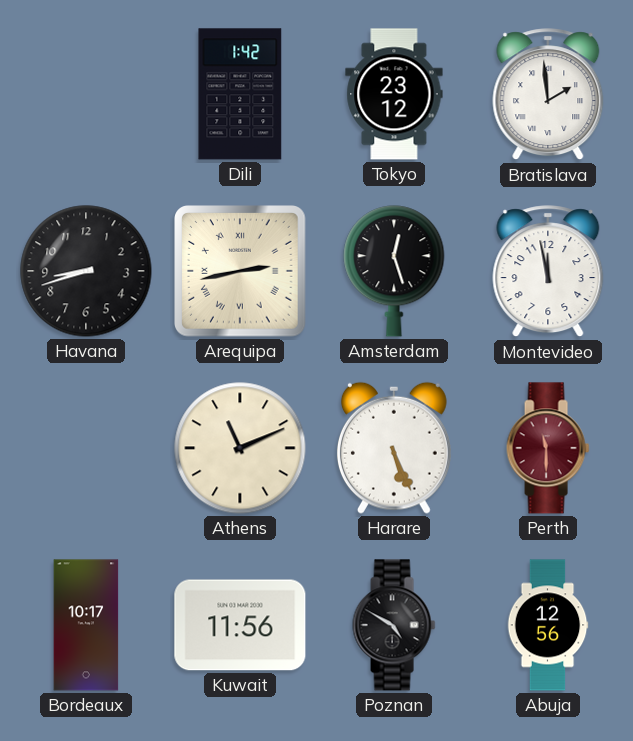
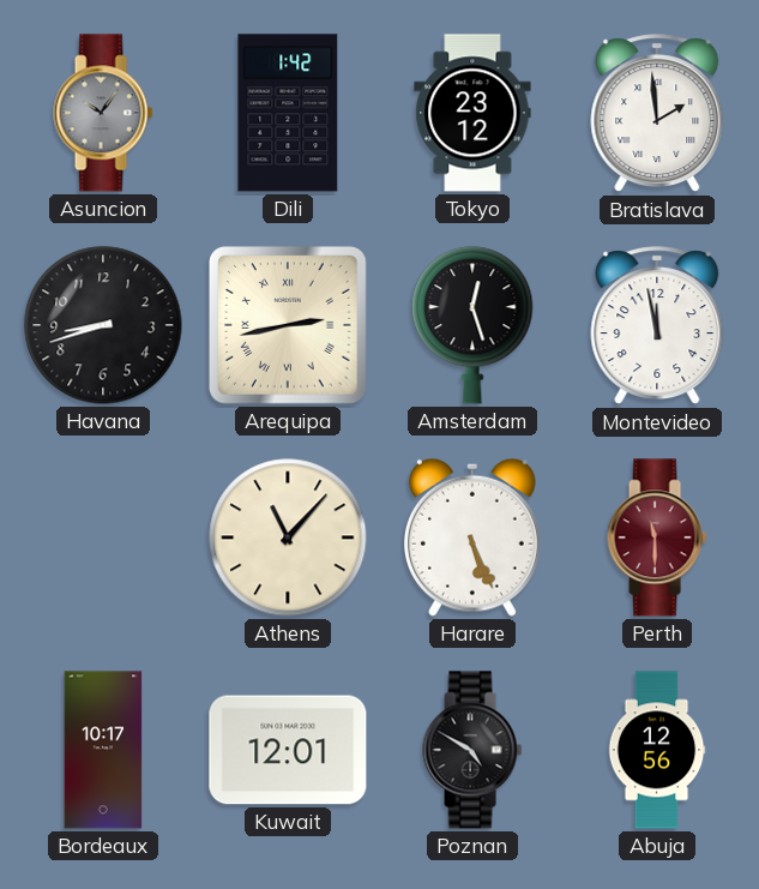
Asuncion: none -> 10:06 (103, 113)
Athens: 11:11 -> 11:07 (288, 537)
Kuwait: 11:56 -> 12:01 (288, 750)
